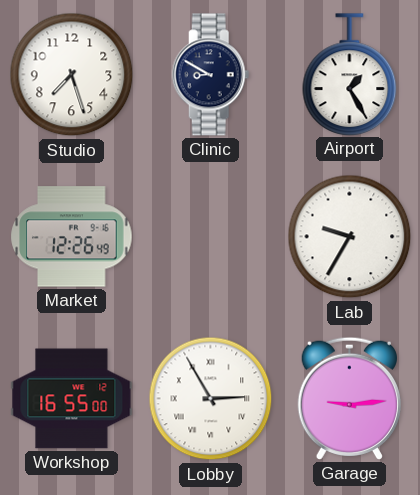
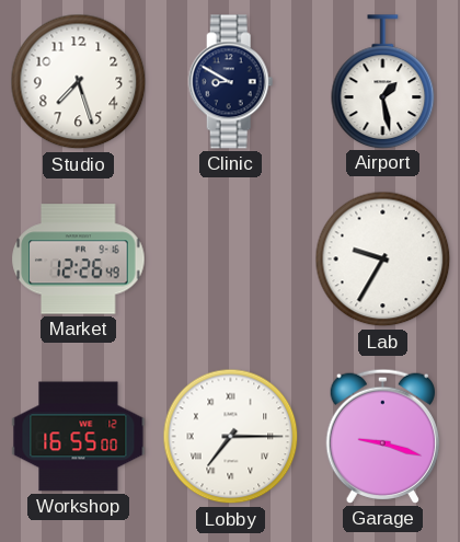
Airport: 1:25 -> 1:28 (383, 81)
Lobby: 2:55 -> 7:15 (231, 437)
Garage: 9:14 -> 9:18 (382, 436)
